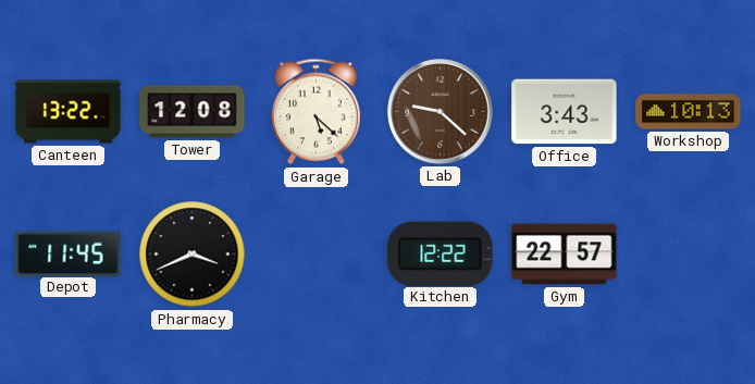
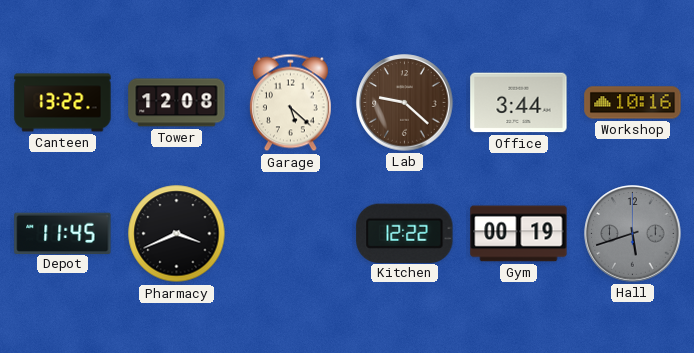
Office: 3:43 -> 3:44 (519, 103)
Workshop: 10:13 -> 10:16 (633, 103)
Gym: 22:57 -> 00:19 (519, 234)
Hall: none -> 5:42 (633, 234)
